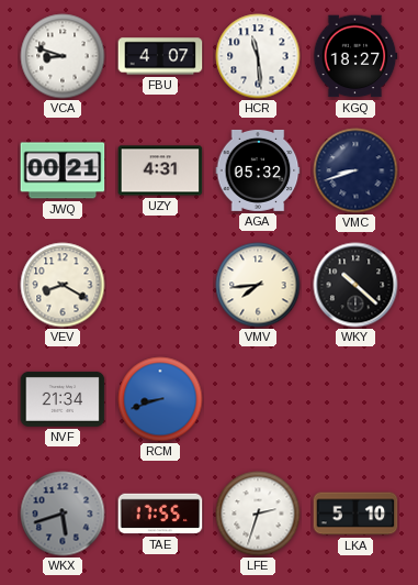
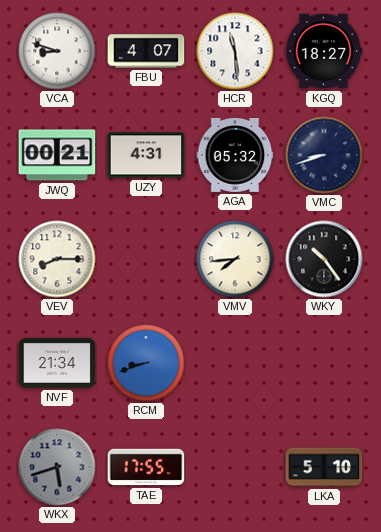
VEV: 8:20 -> 8:15 (57, 259)
WKY: 10:22 -> 10:24 (324, 259)
LFE: 2:33 -> none (258, 514)
